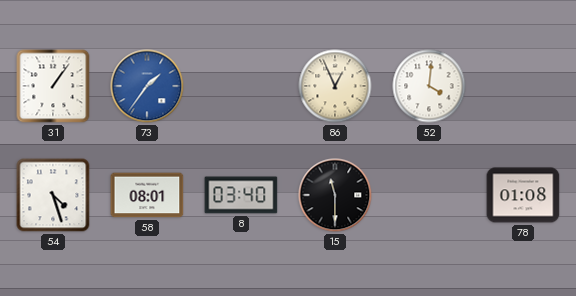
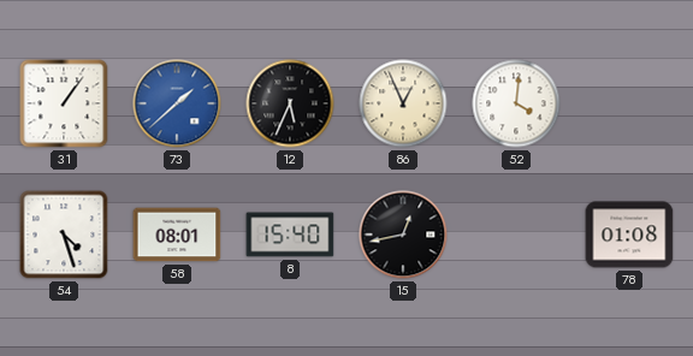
73: 1:36 -> 1:38 (177, 103)
12: none -> 5:34 (290, 103)
8: 03:40 -> 15:40 (290, 235)
15: 11:30 -> 12:43 (403, 235)
